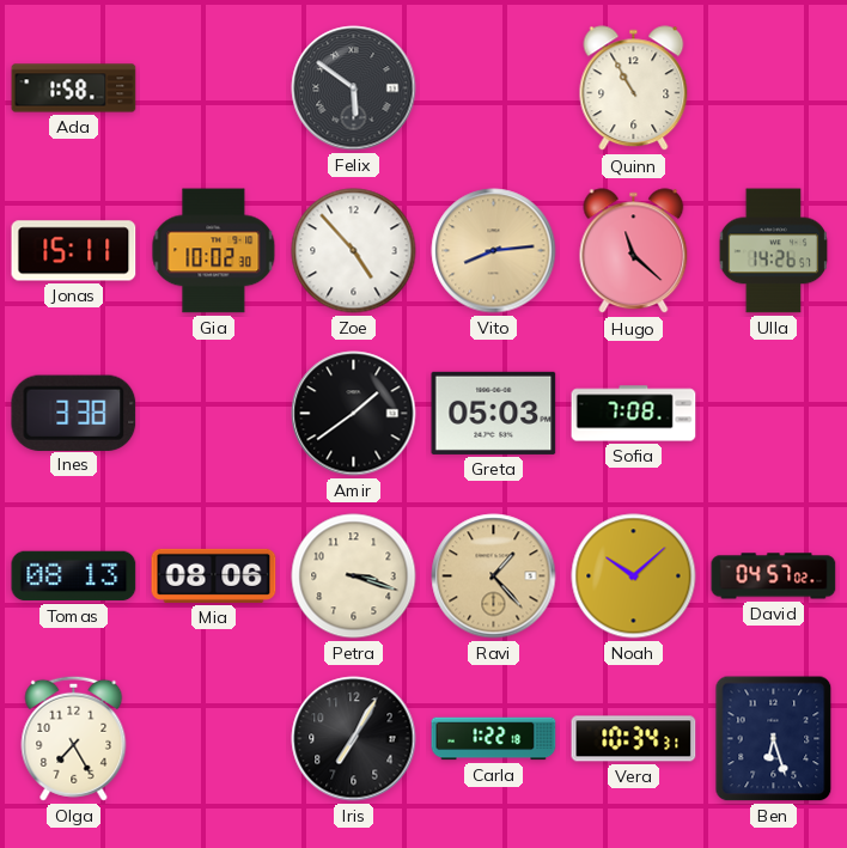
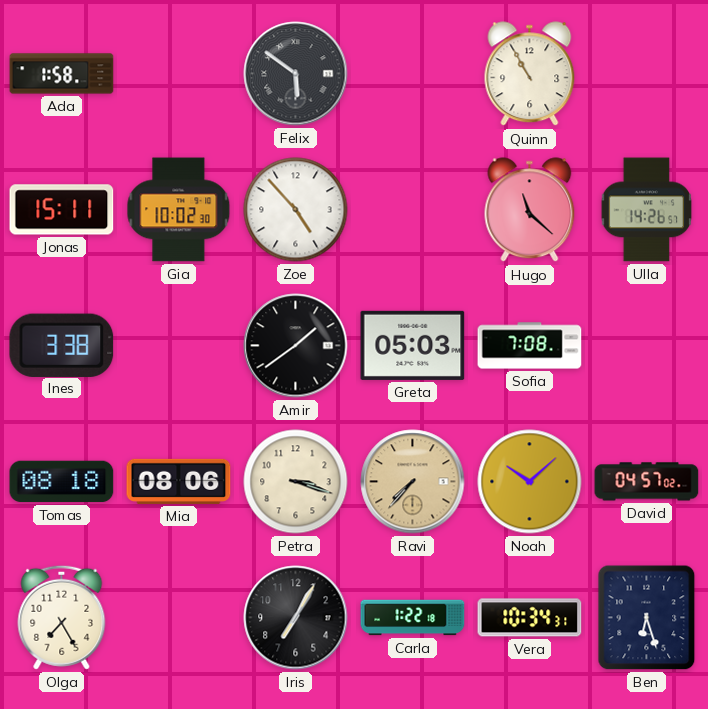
Vito: 8:14 -> none (494, 251)
Tomas: 08:13 -> 08:18 (62, 482)
Ravi: 1:23 -> 7:37 (413, 482)
